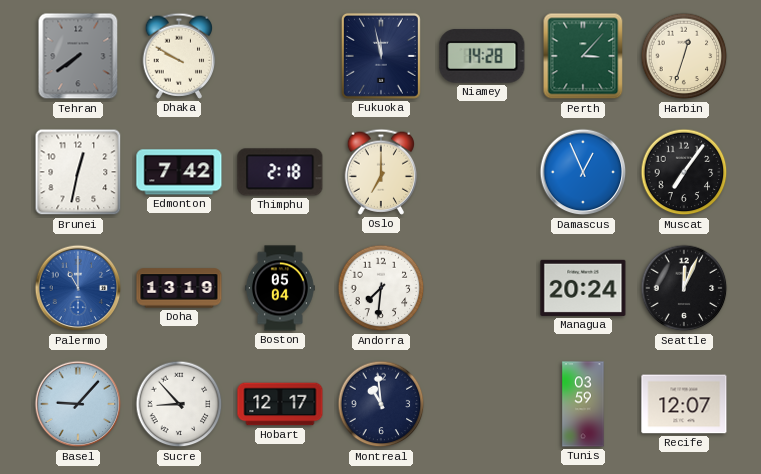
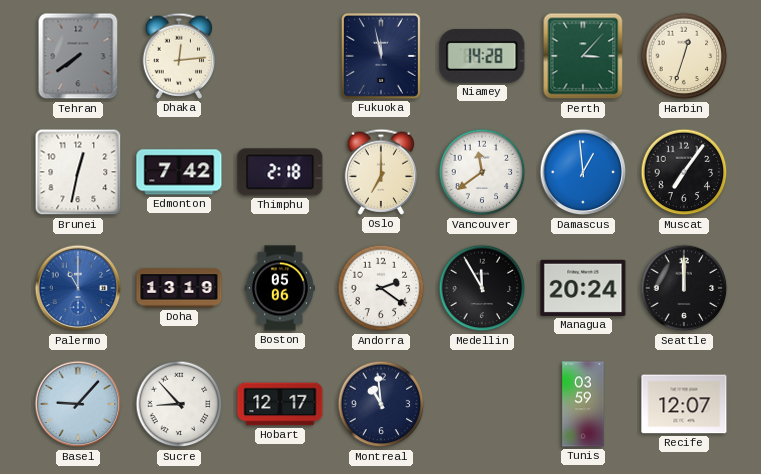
Dhaka: 9:50 -> 12:14 (179, 56)
Vancouver: none -> 11:39 (482, 172)
Damascus: 12:56 -> 12:59 (583, 172)
Boston: 05:04 -> 05:06 (281, 288)
Andorra: 7:31 -> 2:21 (381, 288)
Medellin: none -> 11:55 (482, 288)
Seattle: 12:04 -> 12:00 (684, 288)
